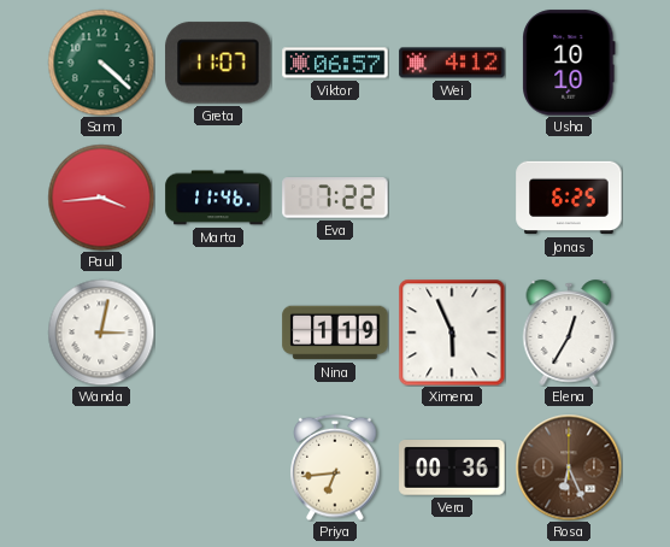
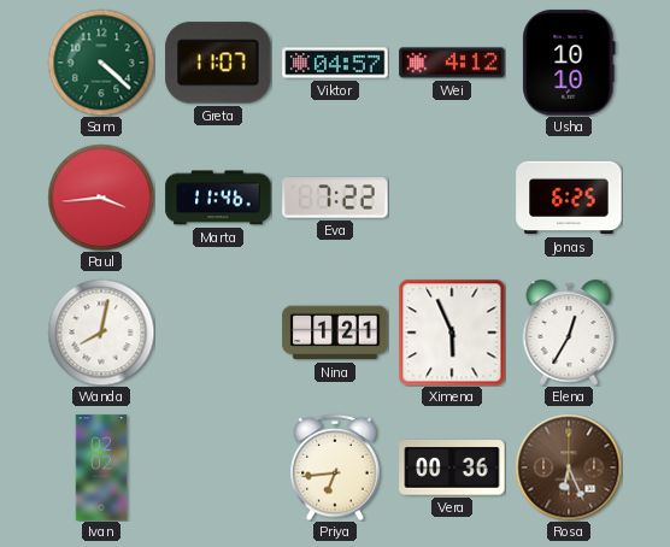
Viktor: 06:57 -> 04:57 (335, 63)
Wanda: 3:02 -> 8:02 (101, 333)
Nina: 1:19 -> 1:21 (335, 333)
Ivan: none -> 02:02 (101, 467)
